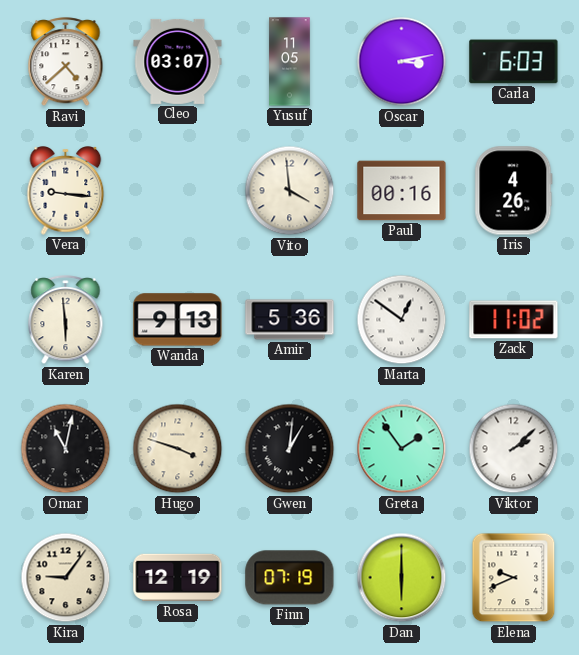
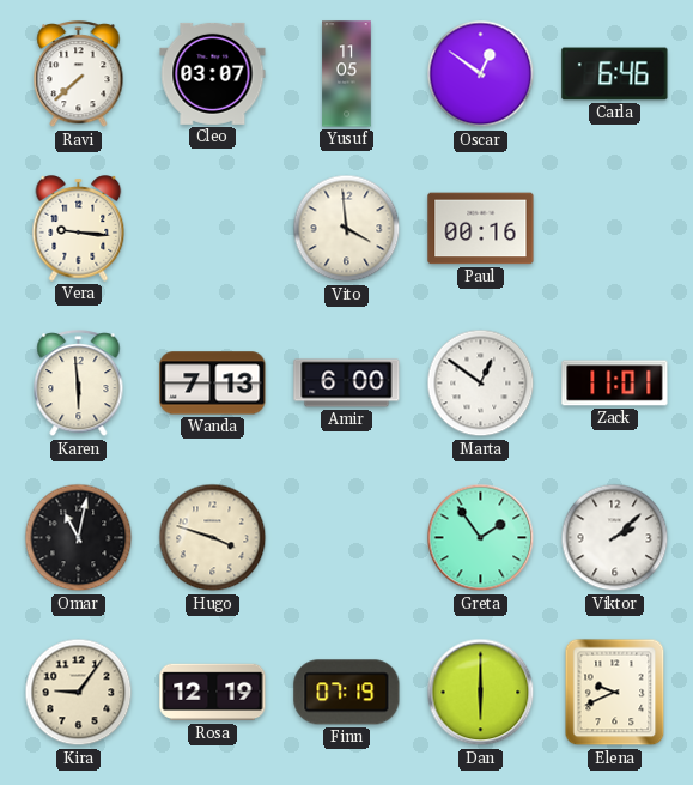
Ravi: 4:38 -> 7:38 (79, 74)
Oscar: 3:13 -> 12:51 (481, 74)
Carla: 6:03 -> 6:46 (615, 74)
Iris: 4:26 -> none (514, 191)
Wanda: 9:13 -> 7:13 (213, 384)
Amir: 5:36 -> 6:00 (347, 384)
Zack: 11:02 -> 11:01 (615, 384)
Gwen: 1:01 -> none (290, 449)
